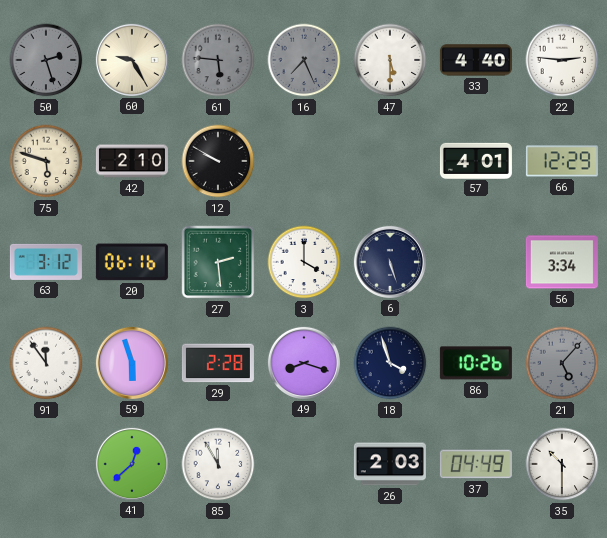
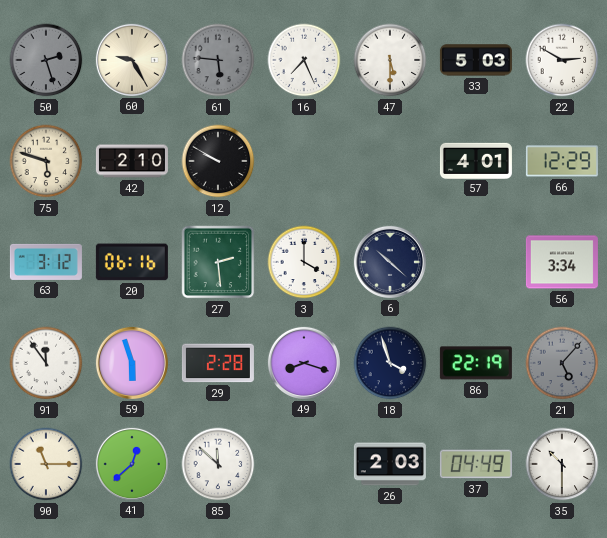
16 dial: grey -> white (304, 60)
33: 4:40 -> 5:03 (476, 60)
22: 2:46 -> 2:50 (562, 60)
6: 5:27 -> 10:22 (390, 262)
86: 10:26 -> 22:19 (476, 363)
90: none -> 11:15 (46, 464)
85: 11:55 -> 11:52 (218, 464)
